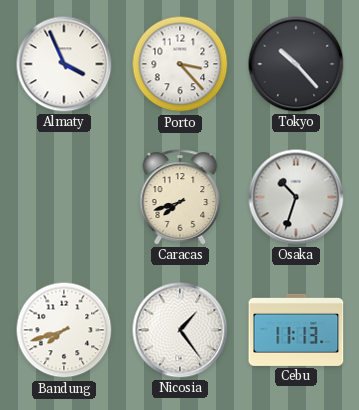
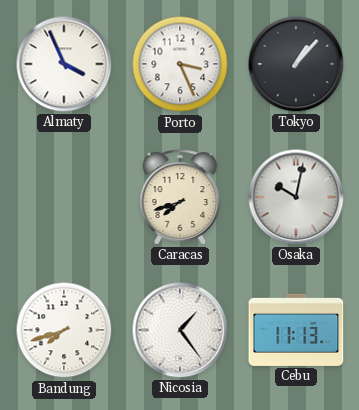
Porto: 3:23 -> 3:26 (180, 64)
Tokyo: 10:23 -> 1:07 (296, 64)
Osaka: 10:33 -> 10:02 (296, 197)
